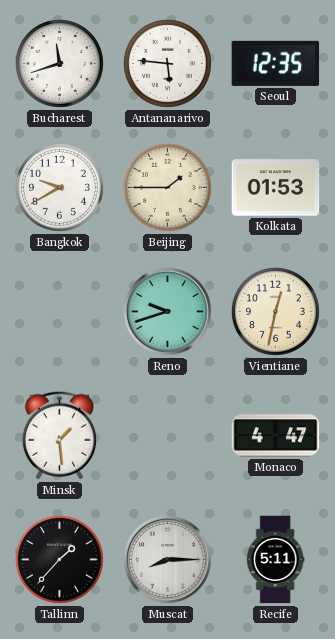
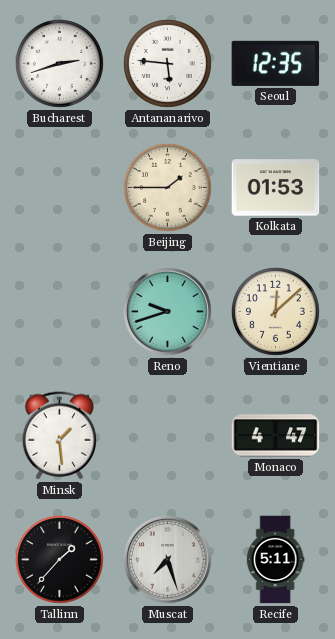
Bucharest: 11:42 -> 2:42 (60, 64)
Bangkok: 9:40 -> none (60, 188)
Vientiane: 12:32 -> 12:08 (276, 312)
Muscat: 8:15 -> 7:27 (168, 560)
